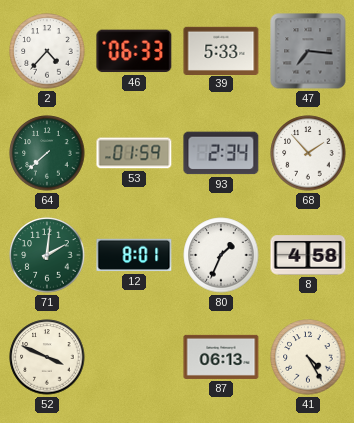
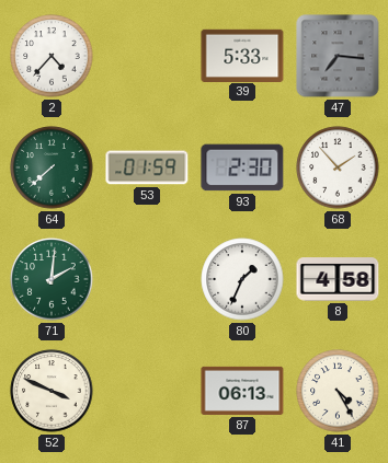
46: 06:33 -> none (134, 51)
93: 2:34 -> 2:30 (242, 167)
12: 8:01 -> none (134, 255)
